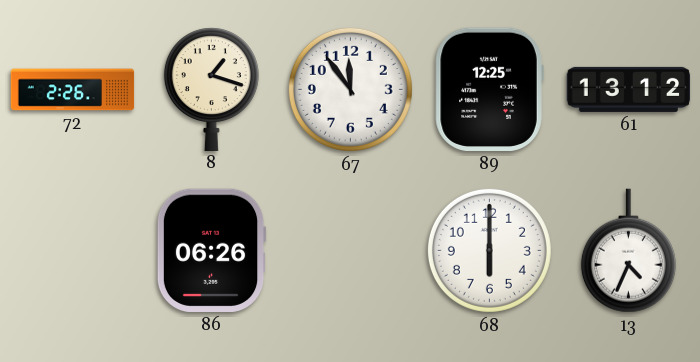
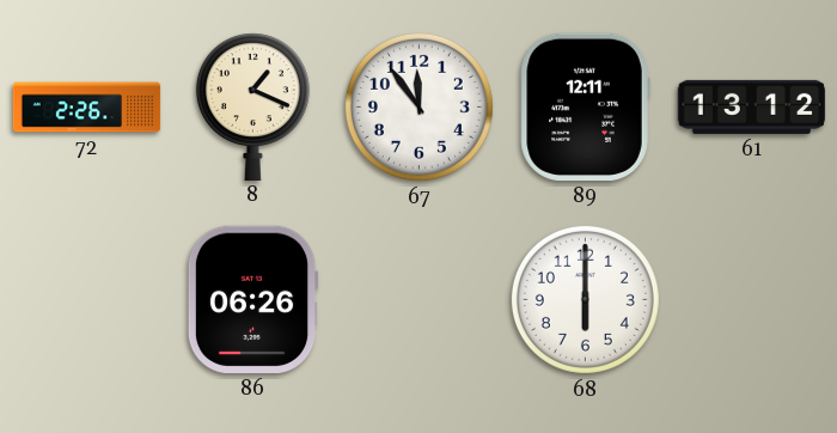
8: 1:18 -> 1:19 (252, 106)
89: 12:25 -> 12:11 (585, 106)
13: 4:34 -> none (628, 251)
